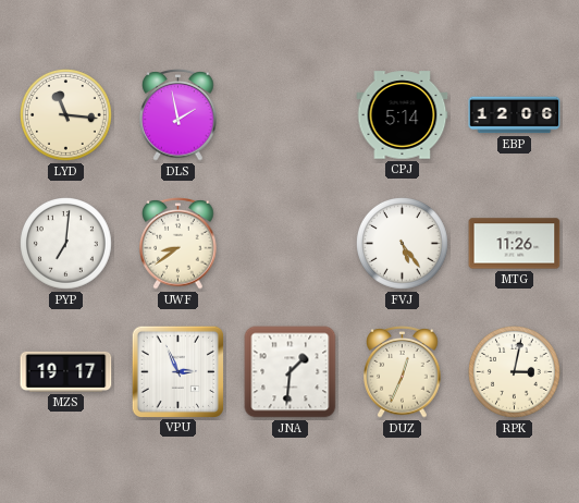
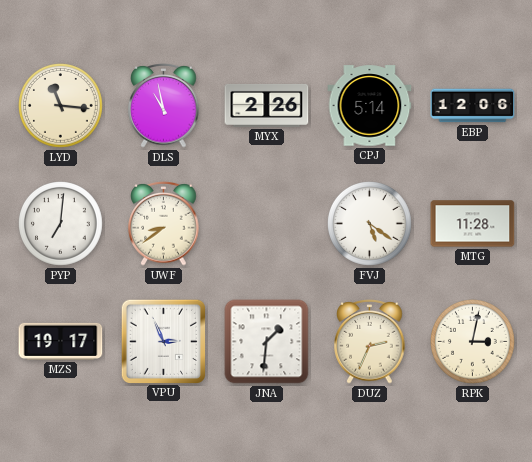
DLS: 1:58 -> 10:58 (164, 106)
MYX: none -> 2:26 (267, 105)
FVJ: 5:24 -> 5:21 (370, 224)
MTG: 11:26 -> 11:28 (473, 224)
DUZ: 12:34 -> 2:34 (370, 342)
